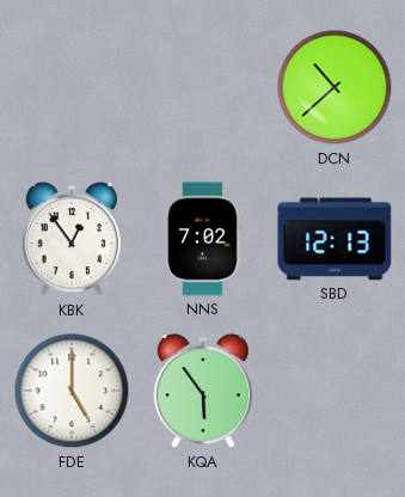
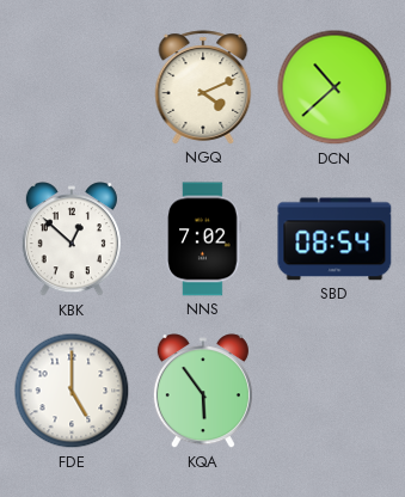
NGQ: none -> 4:11 (203, 87)
KBK: 12:54 -> 12:52 (72, 240)
SBD: 12:13 -> 08:54 (335, 239)
